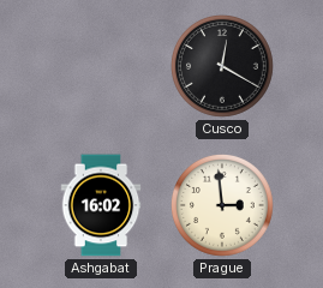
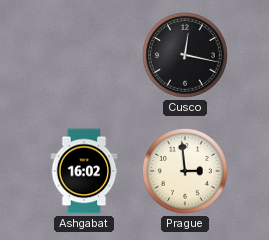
Cusco: 12:20 -> 12:17 (186, 56)
